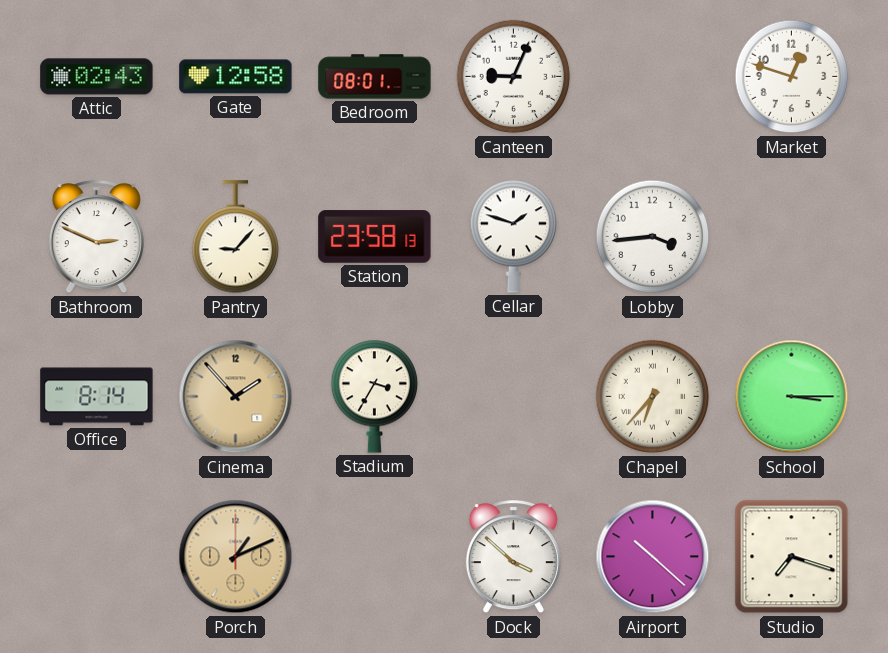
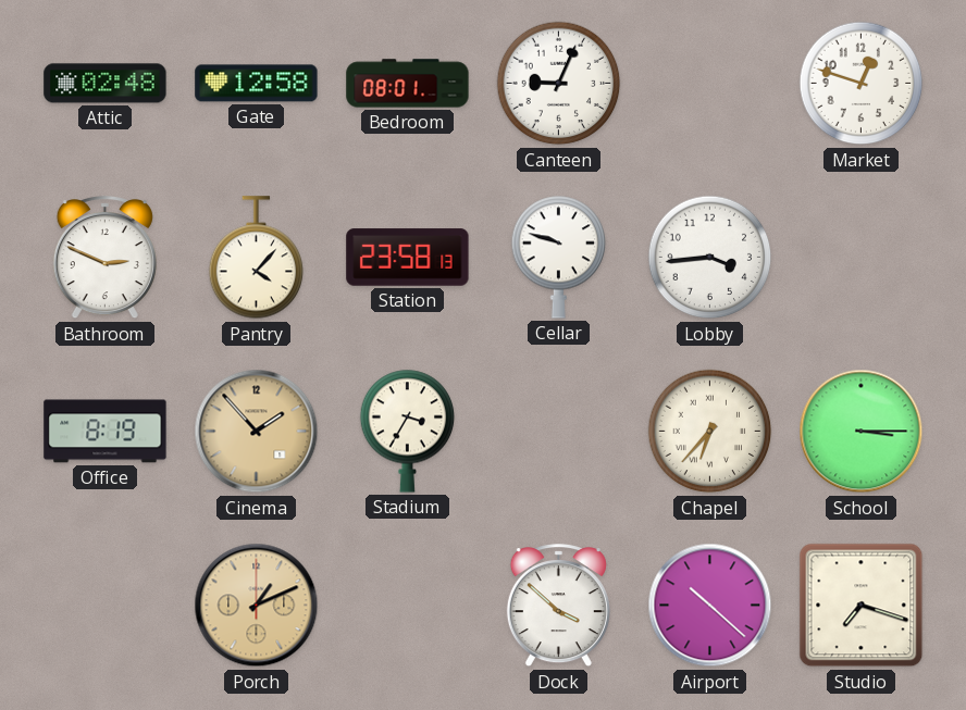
Attic: 02:43 -> 02:48 (106, 84)
Pantry: 9:07 -> 4:07 (257, 258)
Cellar: 1:48 -> 9:48 (559, 257)
Office: 8:14 -> 8:19 (106, 432)
